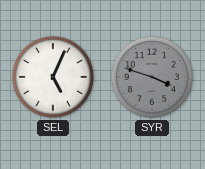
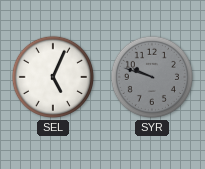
SYR: 3:48 -> 9:48 (152, 77)
